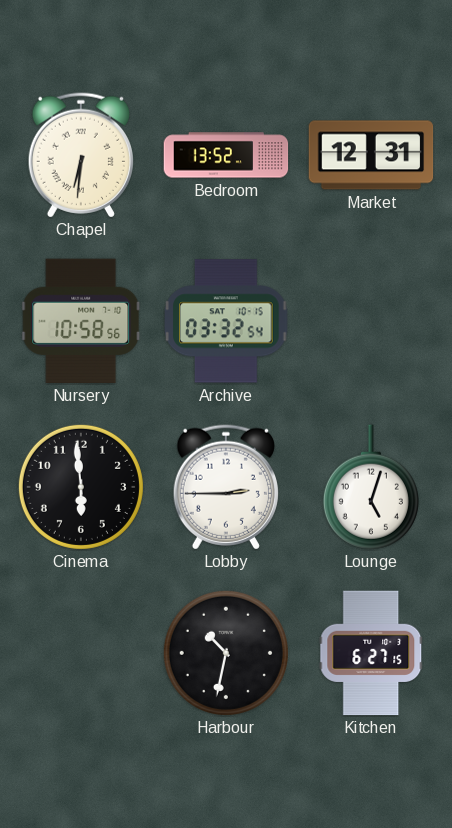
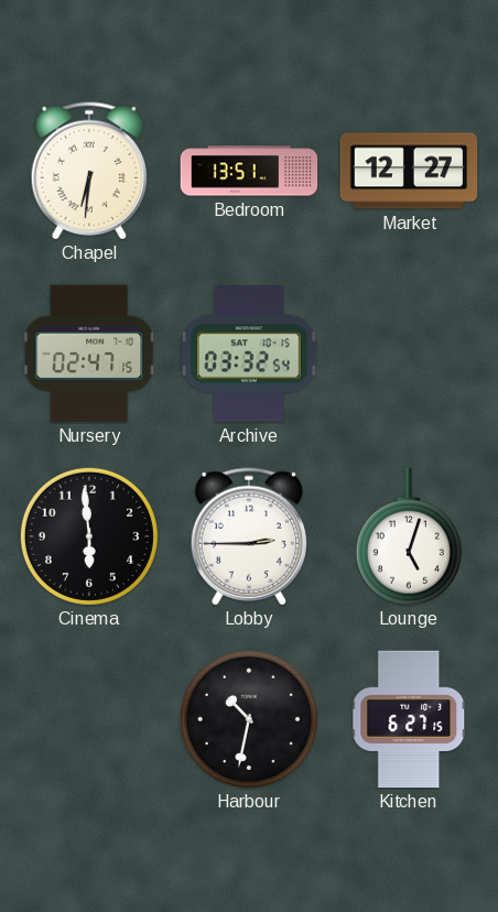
Bedroom: 13:52 -> 13:51 (249, 171)
Market: 12:31 -> 12:27 (409, 171)
Nursery: 10:58 -> 02:47 (89, 354)
